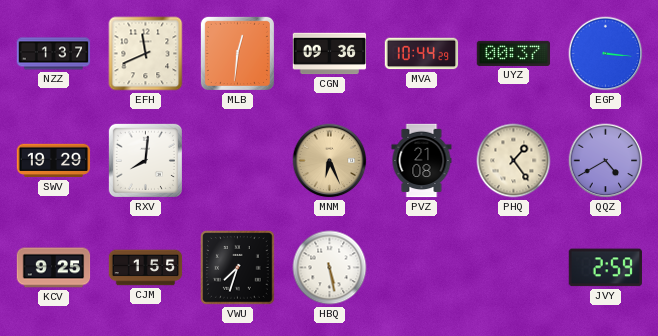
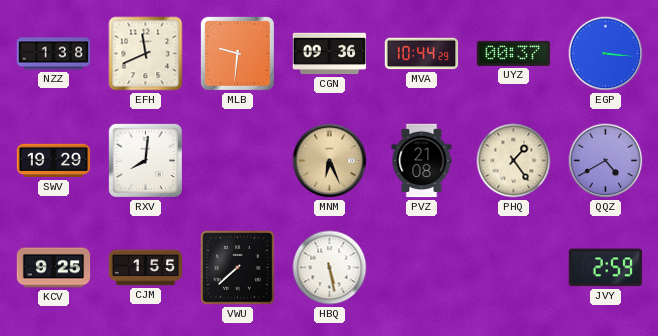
NZZ: 1:37 -> 1:38 (54, 54)
MLB: 12:31 -> 9:31 (237, 53)
VWU: 7:33 -> 7:38 (238, 268)
